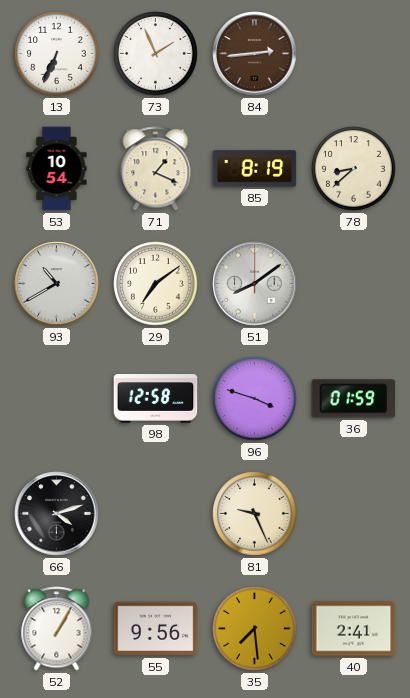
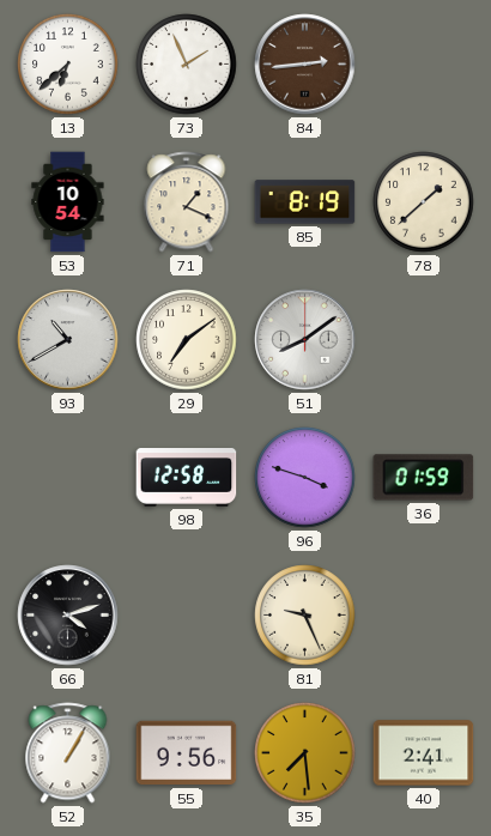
13: 6:34 -> 6:38 (68, 65)
78: 8:38 -> 1:38 (424, 202)
